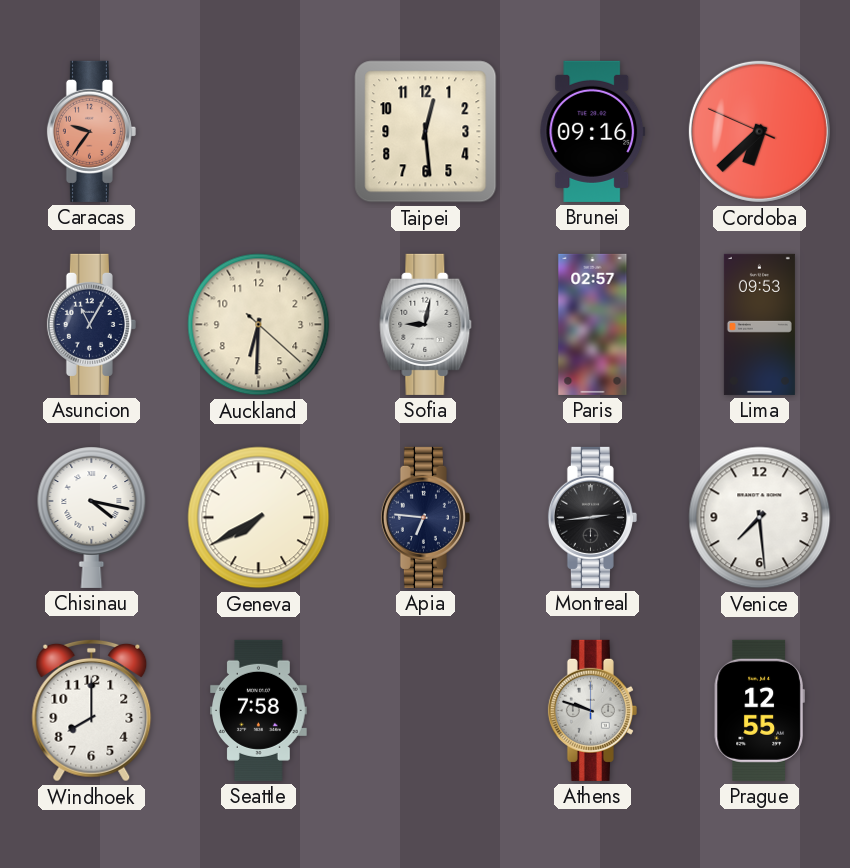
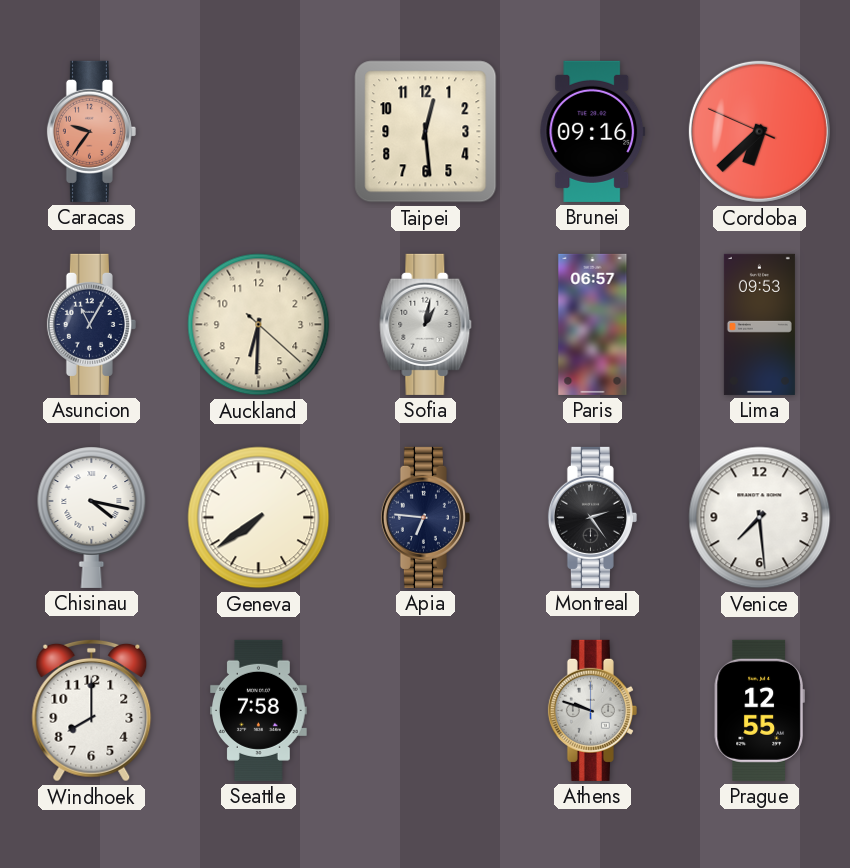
Sofia: 9:02 -> 1:02 (426, 324)
Paris: 02:57 -> 06:57 (593, 324)
Geneva: 7:40 -> 7:39 (259, 518)
Montreal: 2:44 -> 2:24 (592, 517)
